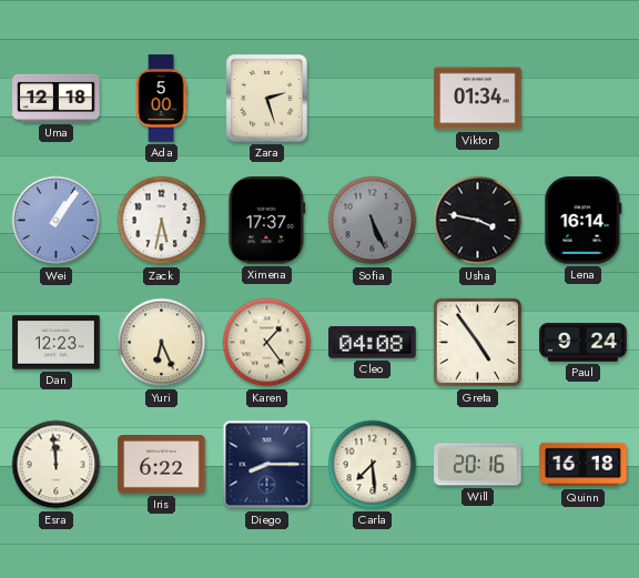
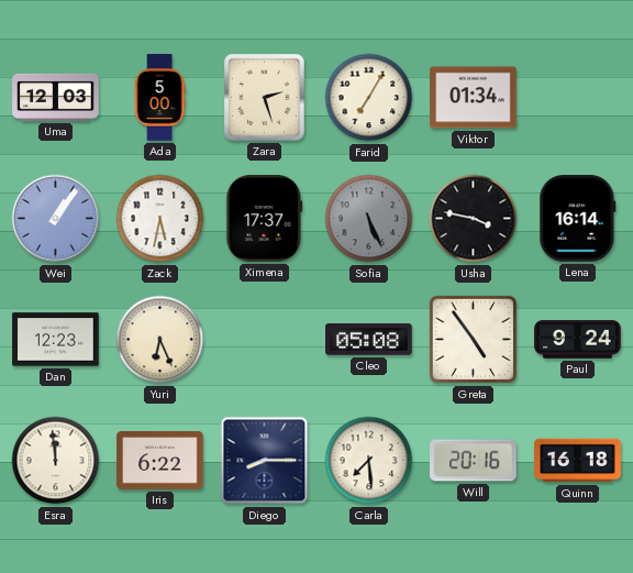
Uma: 12:18 -> 12:03 (56, 97)
Farid: none -> 7:05 (369, 98)
Karen: 1:24 -> none (267, 343)
Cleo: 04:08 -> 05:08 (369, 340)
